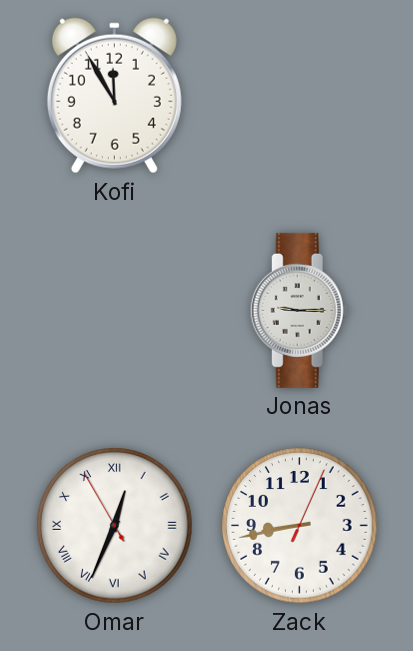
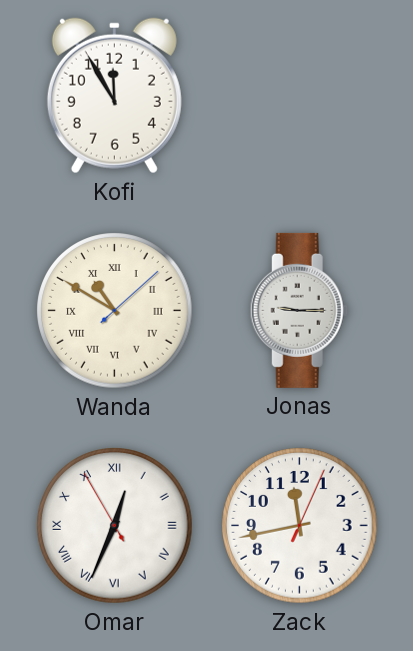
Wanda: none -> 10:50 (115, 311)
Zack: 8:43 -> 11:43 (300, 526)
